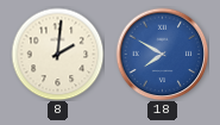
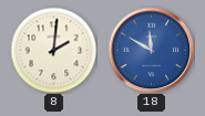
18: 7:50 -> 11:50 (151, 50)
